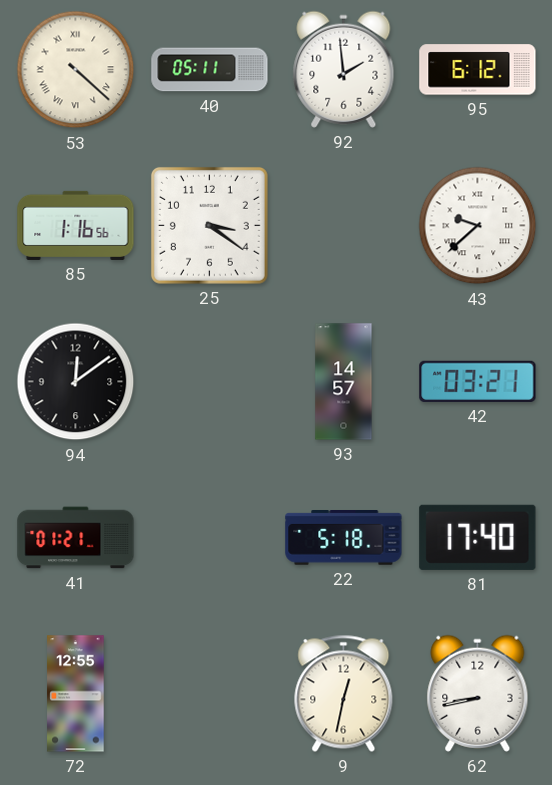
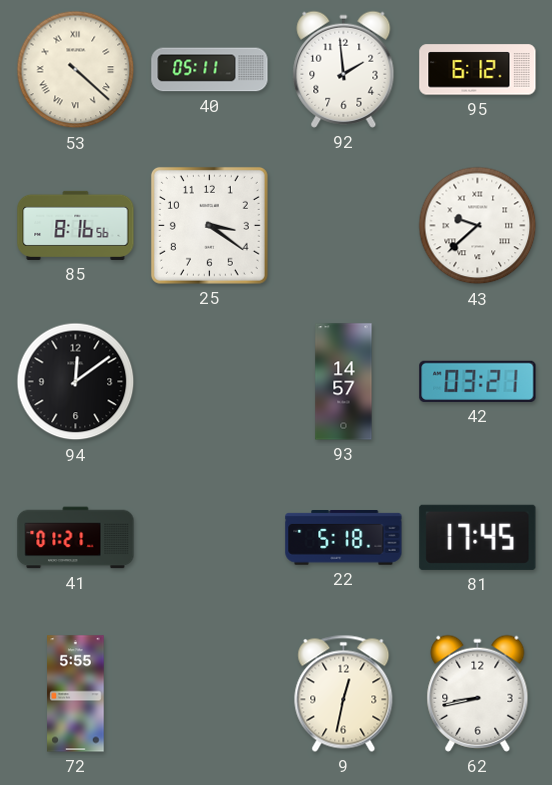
85: 1:16 -> 8:16 (76, 225)
81: 17:40 -> 17:45 (478, 537)
72: 12:55 -> 5:55 (76, 694)
